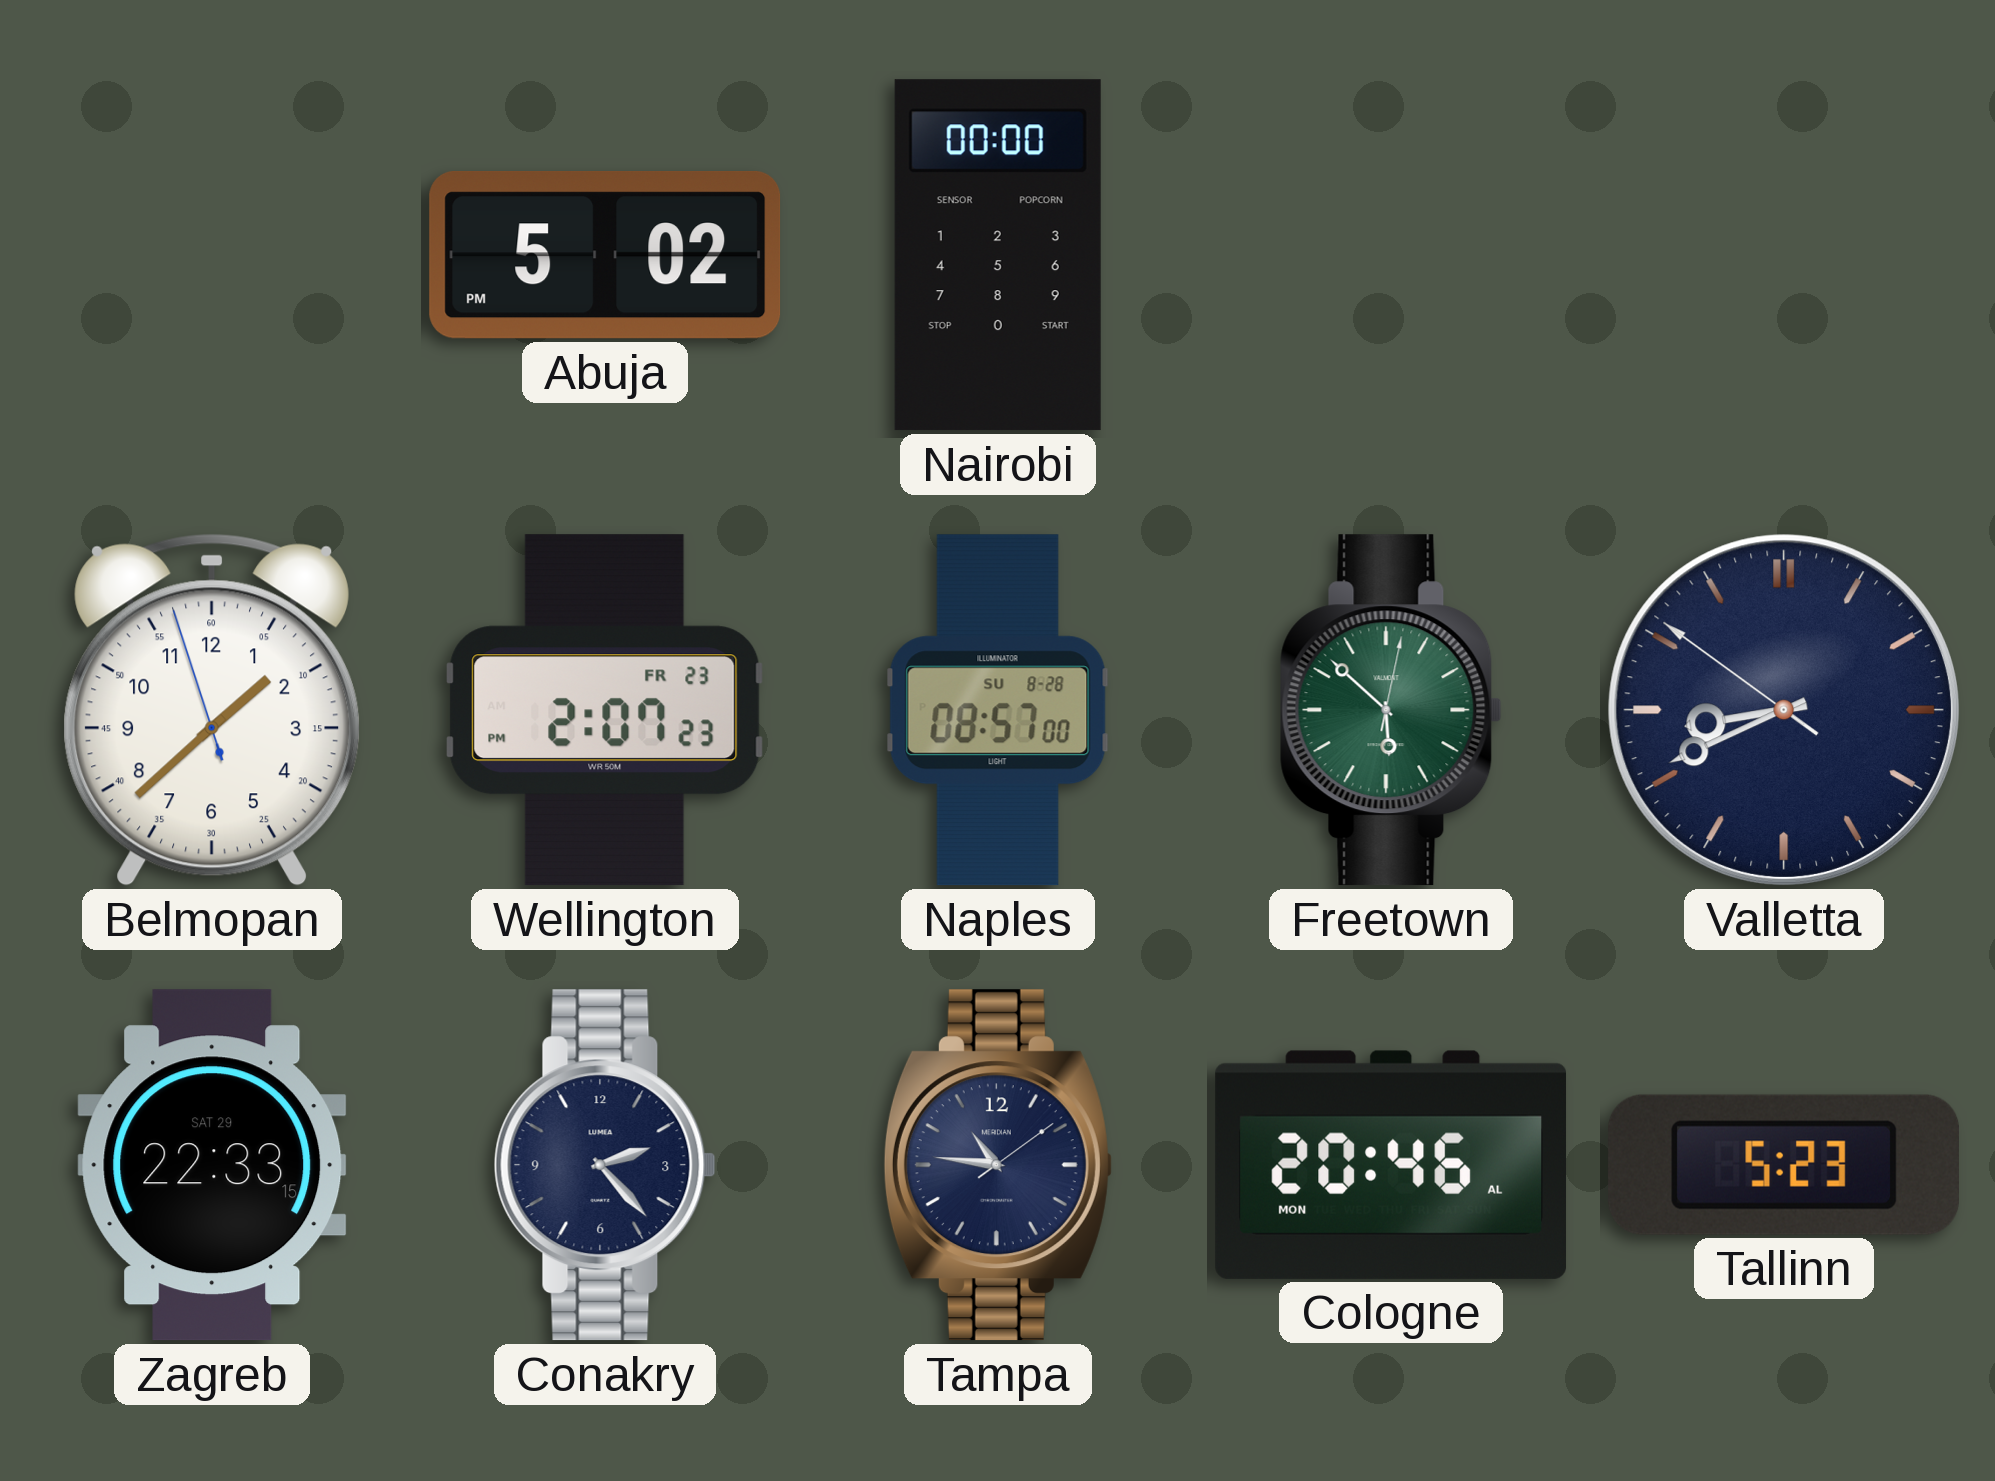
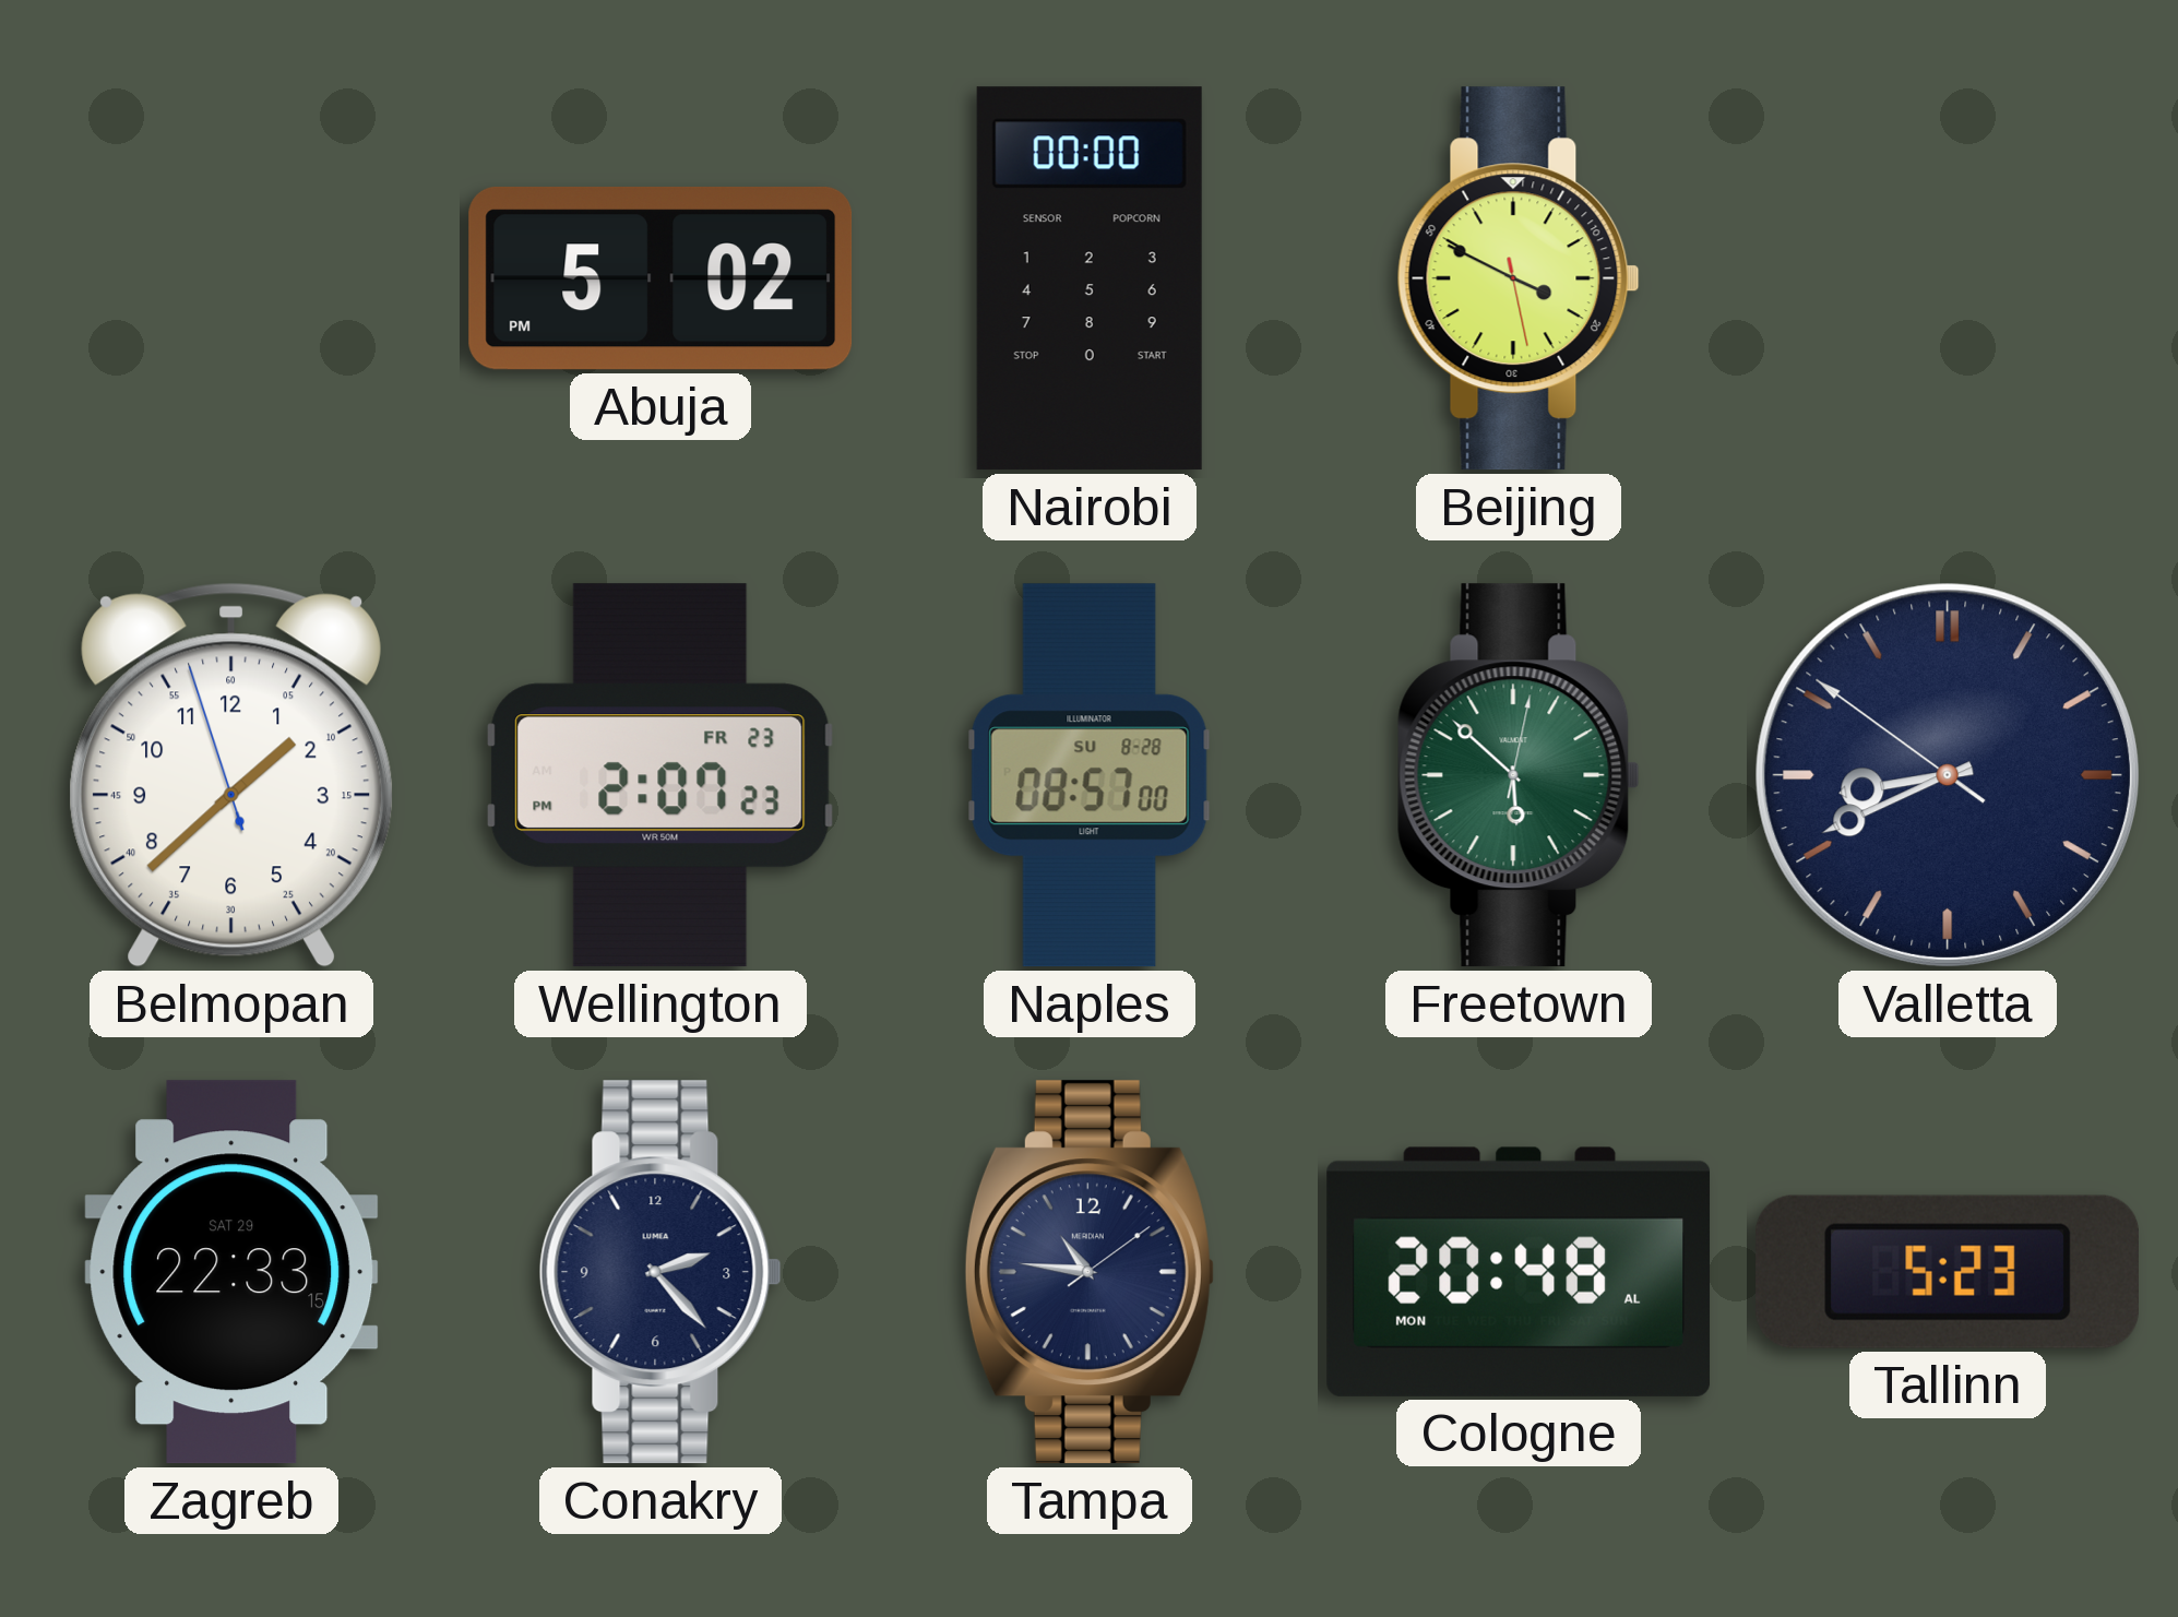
Beijing: none -> 3:49 (1519, 278)
Cologne: 20:46 -> 20:48 (1519, 1272)
